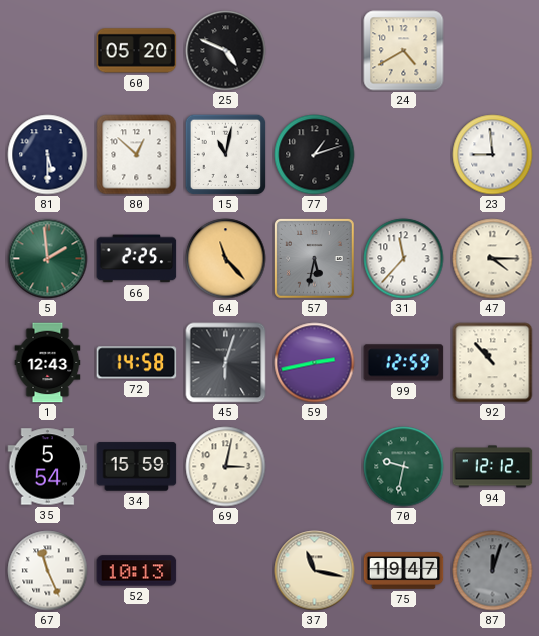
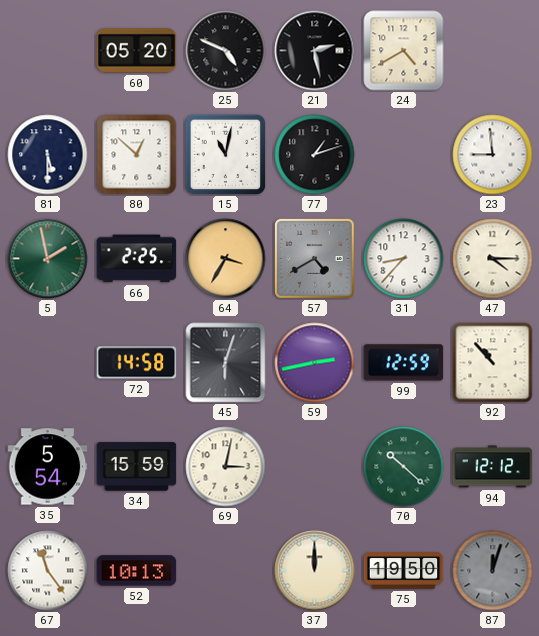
21: none -> 2:28 (315, 51)
5: 1:59 -> 1:58 (48, 259)
64: 11:23 -> 3:35 (226, 259)
57: 5:32 -> 4:40 (314, 258)
31: 11:37 -> 8:37 (404, 259)
1: 12:43 -> none (48, 363)
70: 9:32 -> 10:22 (404, 467)
67: 11:26 -> 11:24 (48, 571)
37: 11:17 -> 12:00 (315, 571)
75: 19:47 -> 19:50 (404, 571)
